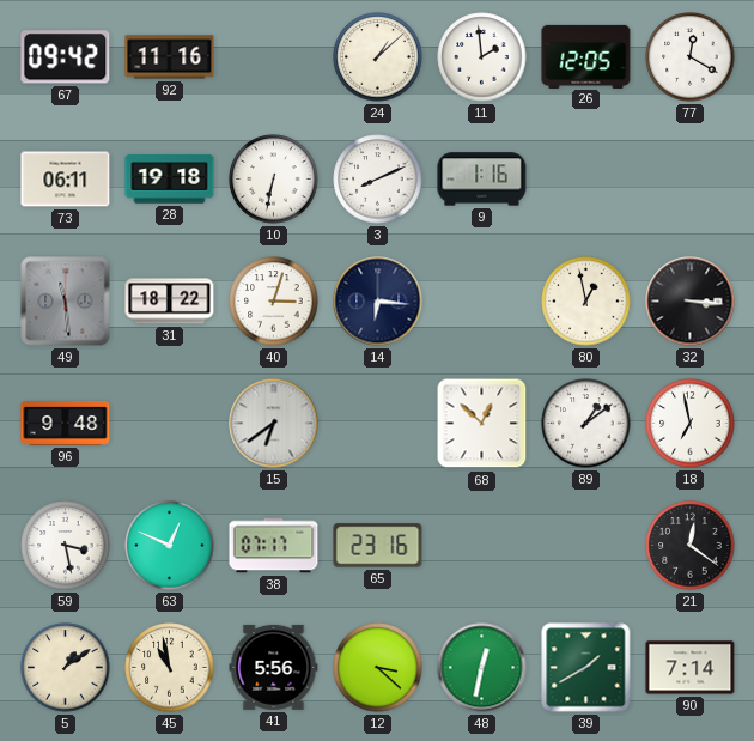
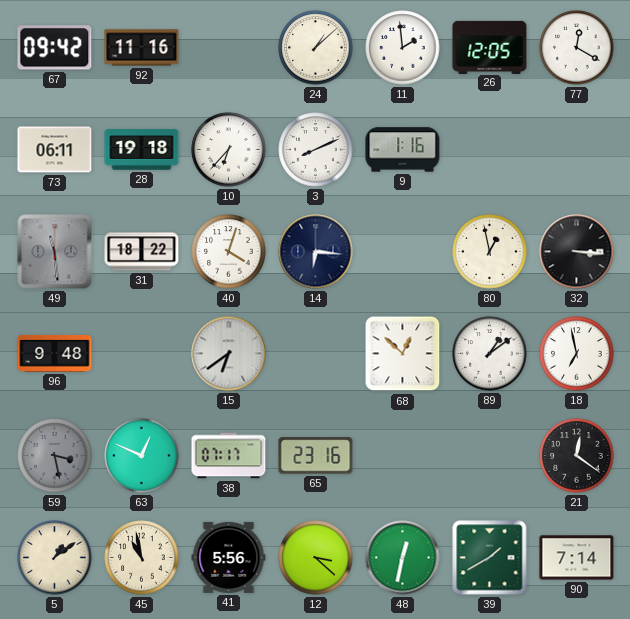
10: 6:32 -> 6:37 (229, 150)
40: 3:03 -> 4:03 (229, 252)
59 dial: white -> grey (55, 456)
